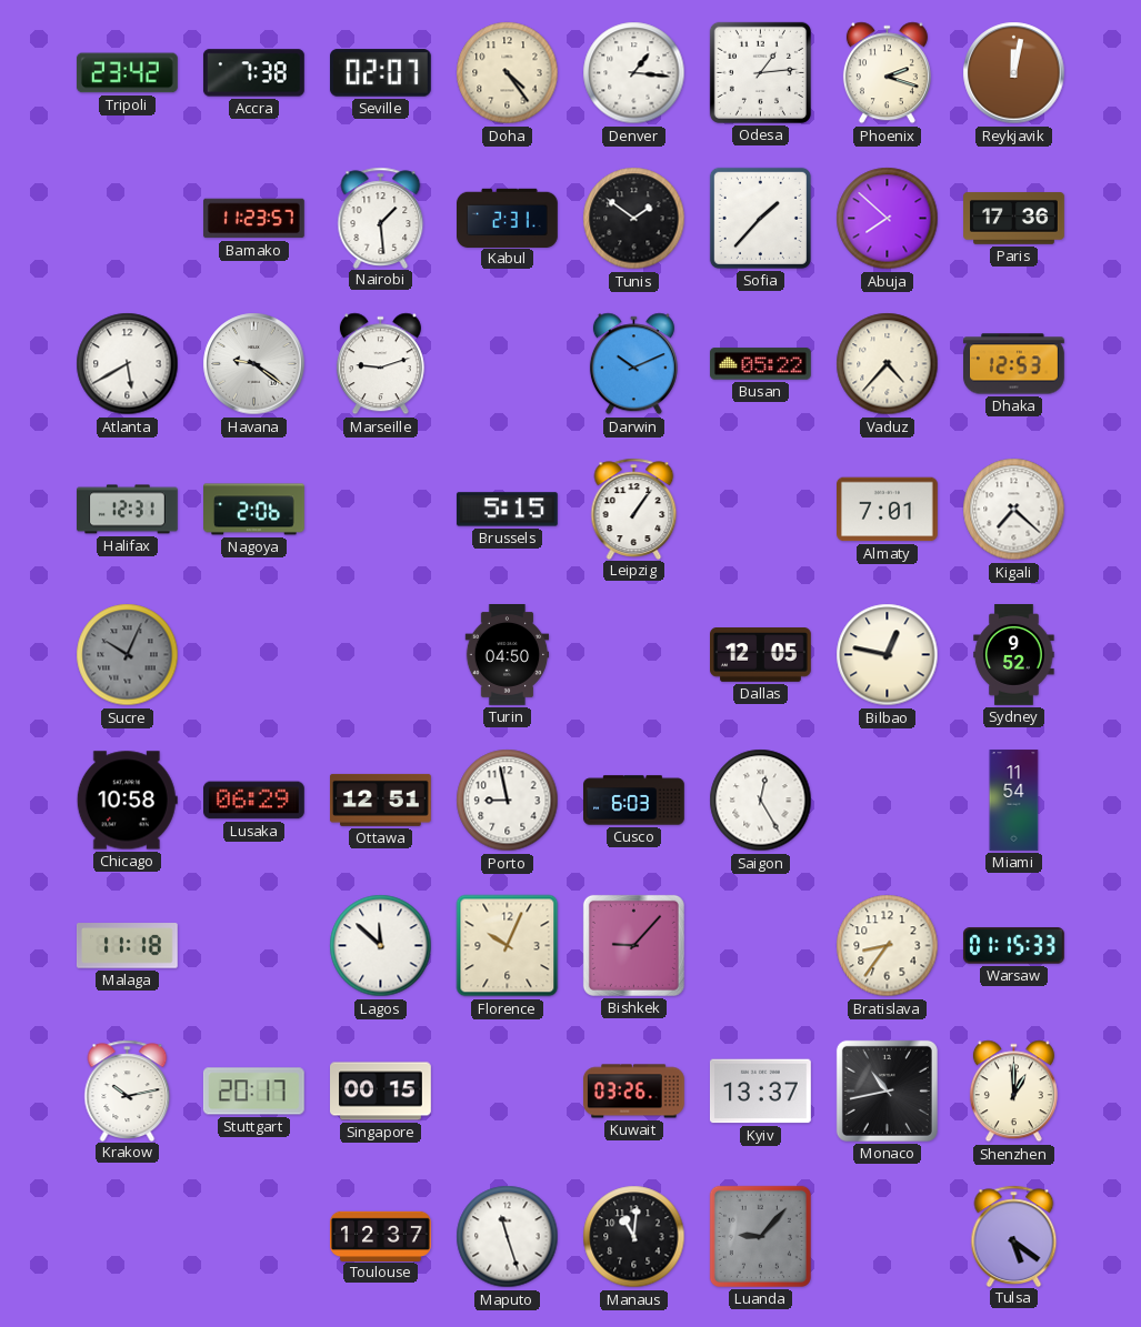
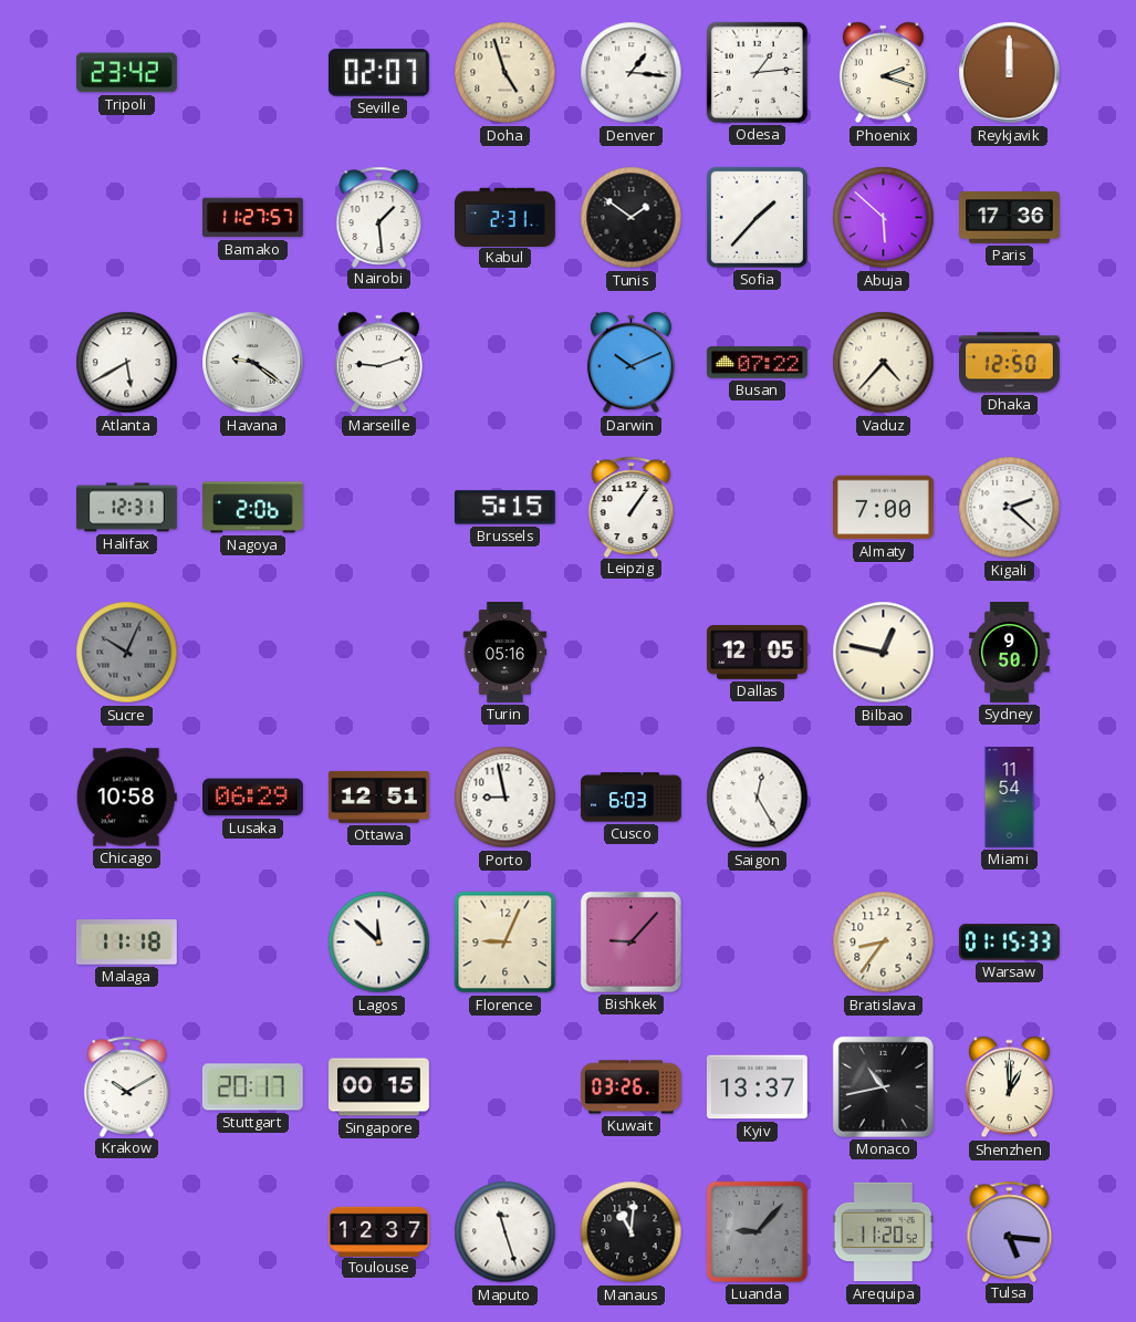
Accra: 7:38 -> none (253, 73)
Doha: 4:24 -> 4:57 (506, 73)
Reykjavik: 12:02 -> 12:00 (1010, 73)
Bamako: 11:23 -> 11:27 (253, 218)
Abuja: 7:52 -> 5:52 (884, 218)
Busan: 05:22 -> 07:22 (757, 363)
Dhaka: 12:53 -> 12:50 (1010, 363)
Almaty: 7:01 -> 7:00 (884, 508)
Kigali: 7:22 -> 2:22 (1010, 508)
Turin: 04:50 -> 05:16 (506, 653)
Sydney: 9:52 -> 9:50 (1010, 653)
Florence: 10:04 -> 9:04 (506, 943)
Krakow: 10:13 -> 10:10 (127, 1086)
Arequipa: none -> 11:20 (883, 1232)
Tulsa: 5:21 -> 5:16 (1010, 1231)
